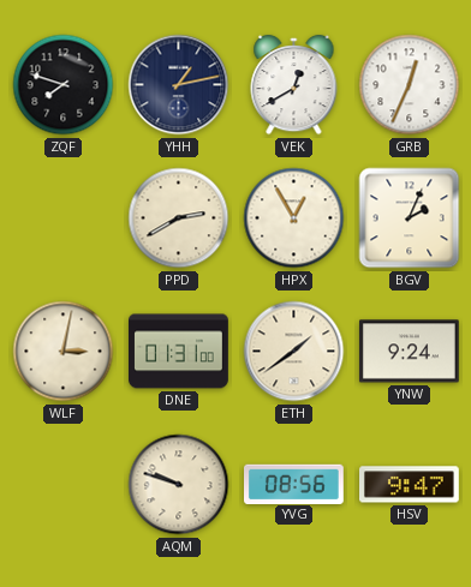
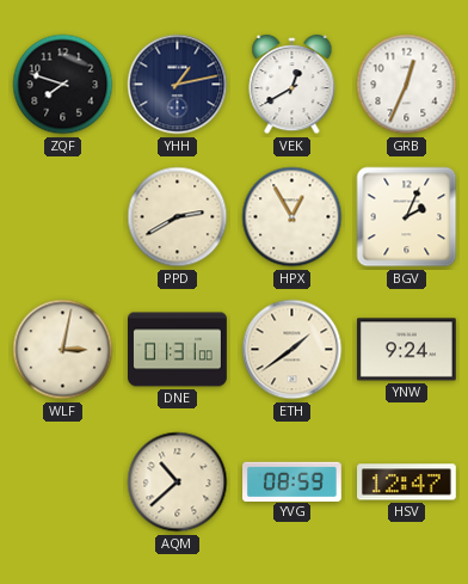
AQM: 9:48 -> 10:38 (178, 482)
YVG: 08:56 -> 08:59 (292, 481)
HSV: 9:47 -> 12:47 (407, 482)
